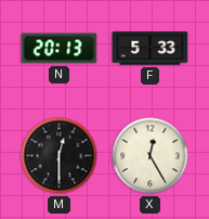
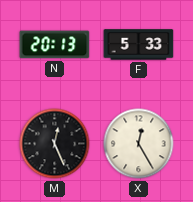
M: 12:30 -> 12:26 (55, 144)
